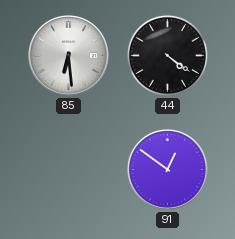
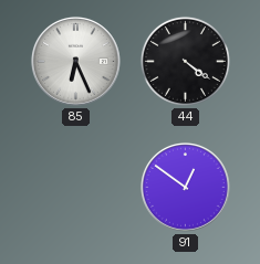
85: 6:29 -> 6:26 (76, 62)
